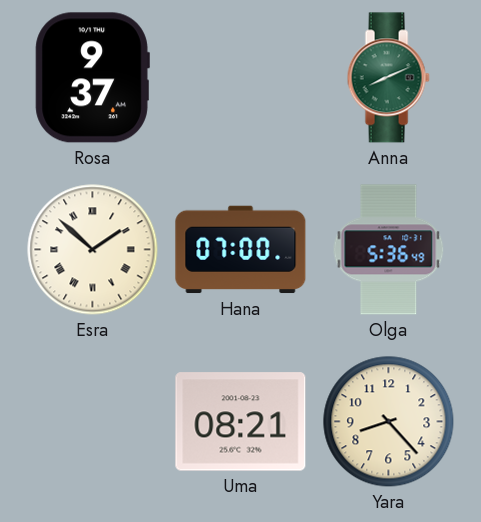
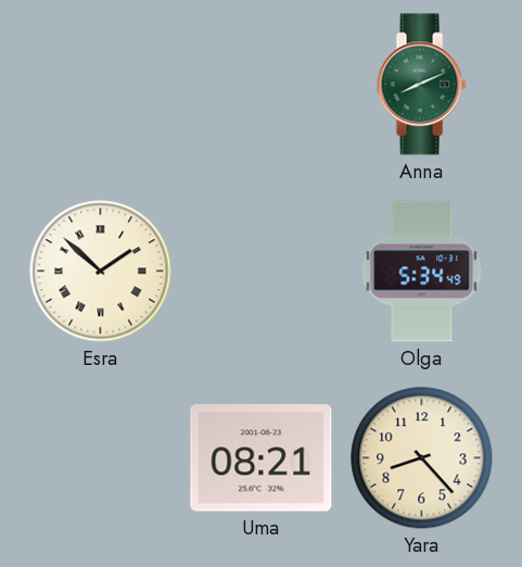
Rosa: 9:37 -> none (92, 78)
Hana: 07:00 -> none (241, 250)
Olga: 5:36 -> 5:34 (422, 272)
